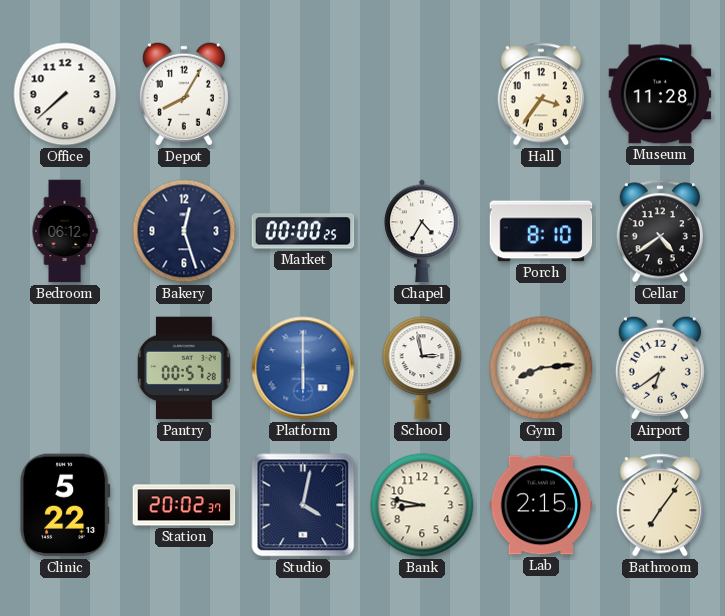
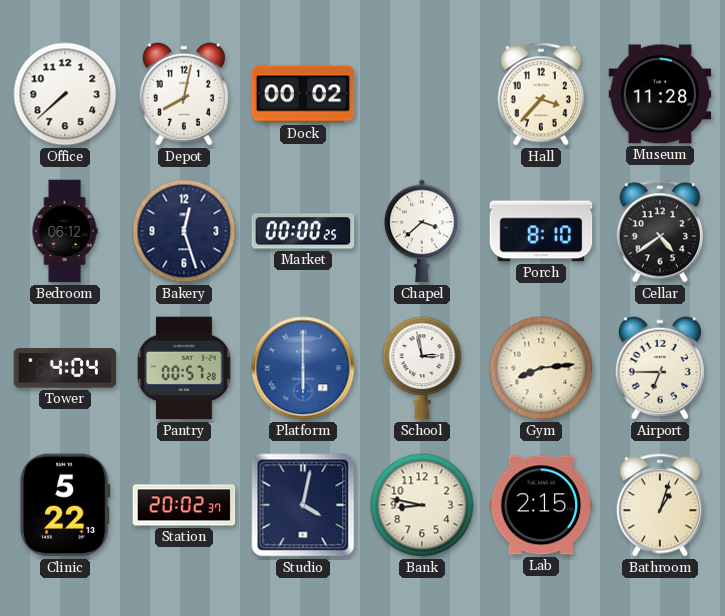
Depot: 8:05 -> 8:02 (184, 94)
Dock: none -> 00:02 (303, 94)
Hall: 3:36 -> 3:37 (540, 94)
Chapel: 4:35 -> 3:38 (422, 231)
Tower: none -> 4:04 (65, 368)
Airport: 6:39 -> 6:45 (660, 368)
Bathroom: 7:06 -> 1:03 (659, 505)
